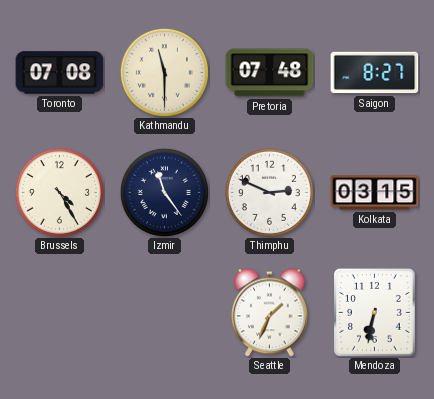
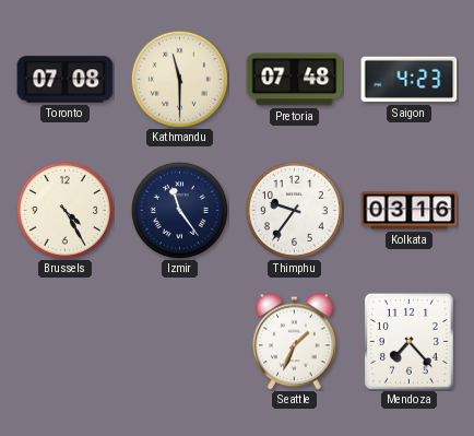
Saigon: 8:27 -> 4:23 (410, 80)
Thimphu: 2:49 -> 9:36 (294, 210)
Kolkata: 03:15 -> 03:16 (410, 211)
Mendoza: 6:32 -> 7:23 (408, 341)
